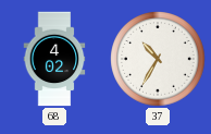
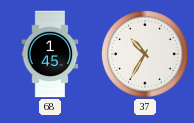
68: 4:02 -> 1:45 (50, 54)
